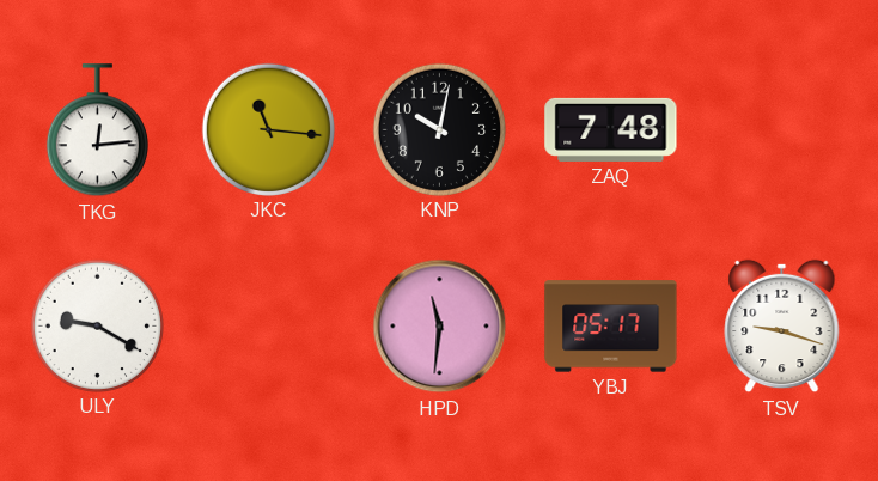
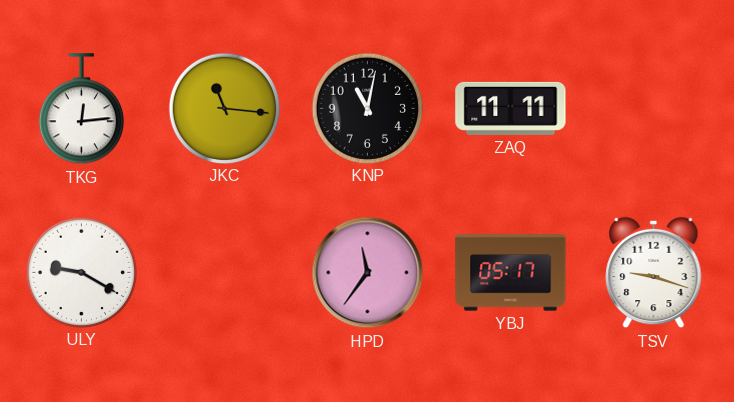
KNP: 10:02 -> 11:02 (367, 108)
ZAQ: 7:48 -> 11:11 (511, 108)
HPD: 11:31 -> 11:36 (368, 273)
